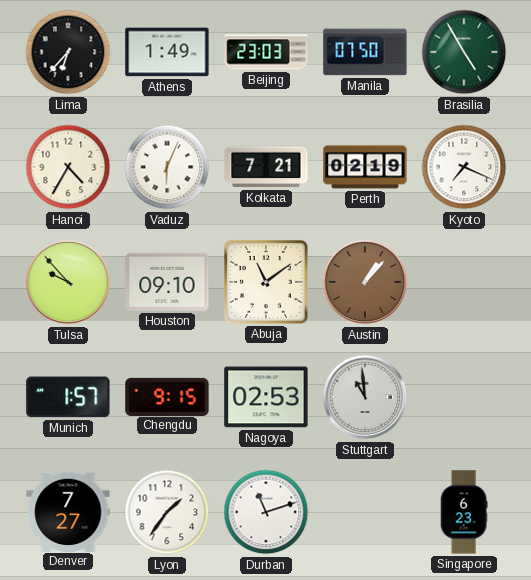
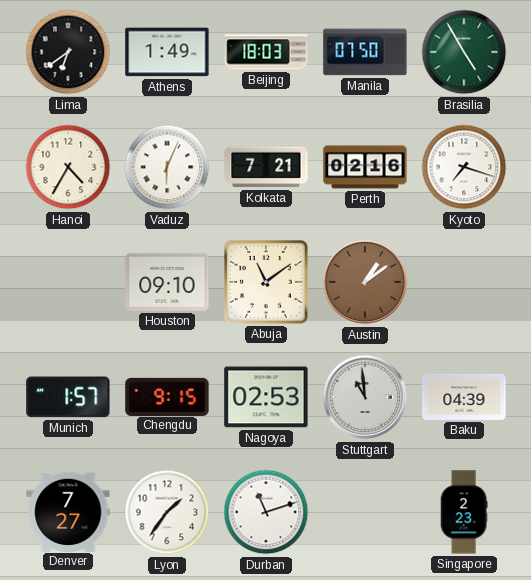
Lima: 6:37 -> 6:39 (68, 52)
Beijing: 23:03 -> 18:03 (266, 52)
Perth: 02:19 -> 02:16 (365, 167)
Kyoto: 7:19 -> 7:18 (464, 167)
Tulsa: 9:53 -> none (68, 282)
Austin: 1:07 -> 1:09 (365, 282)
Baku: none -> 04:39 (464, 397)
Singapore: 6:23 -> 2:23 (464, 512)
